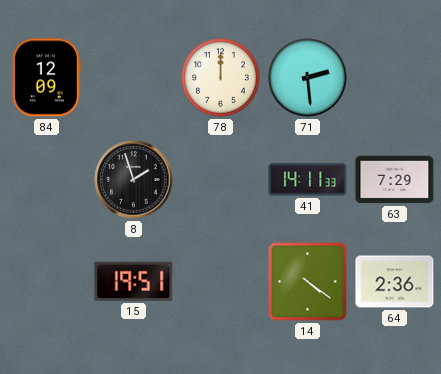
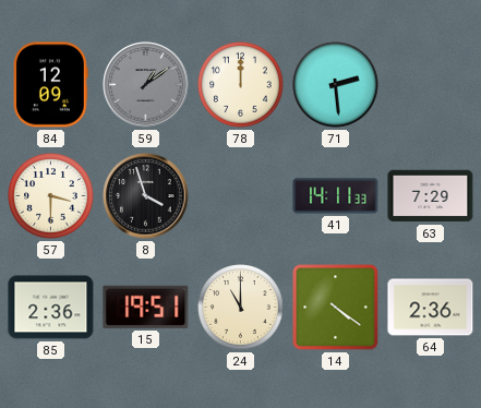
59: none -> 1:09 (146, 85)
57: none -> 3:30 (51, 196)
8: 1:57 -> 3:57 (146, 196)
85: none -> 2:36 (51, 308)
24: none -> 11:00 (241, 308)
